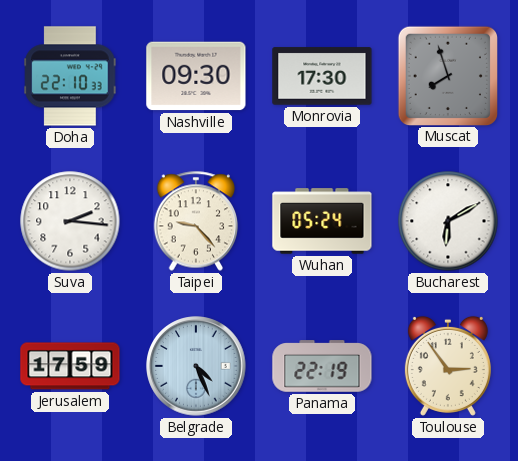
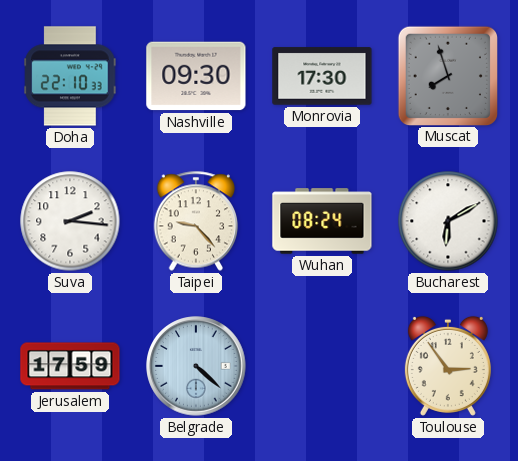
Wuhan: 05:24 -> 08:24 (322, 221)
Belgrade: 4:26 -> 4:22 (196, 366)
Panama: 22:19 -> none (322, 366)
